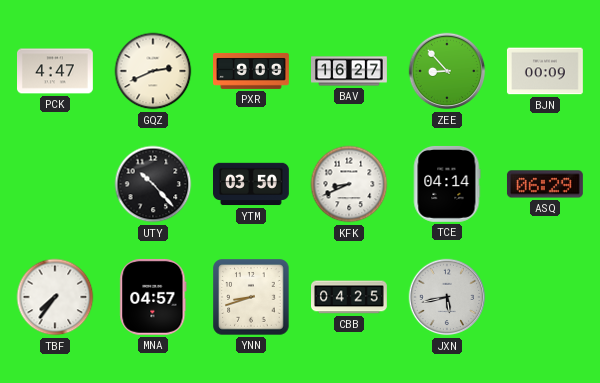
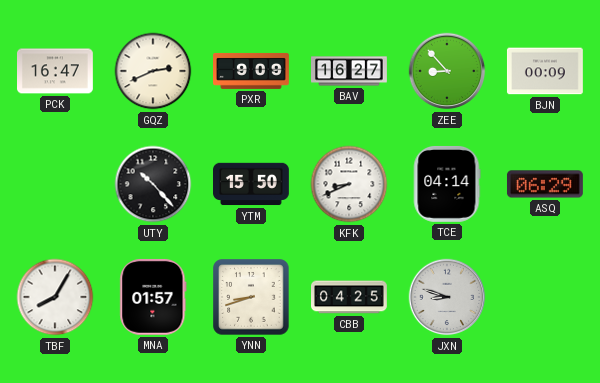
PCK: 4:47 -> 16:47 (56, 71)
YTM: 03:50 -> 15:50 (252, 184)
TBF: 7:36 -> 8:05 (55, 297)
MNA: 04:57 -> 01:57 (153, 297)
JXN: 5:43 -> 8:48 (447, 297)
